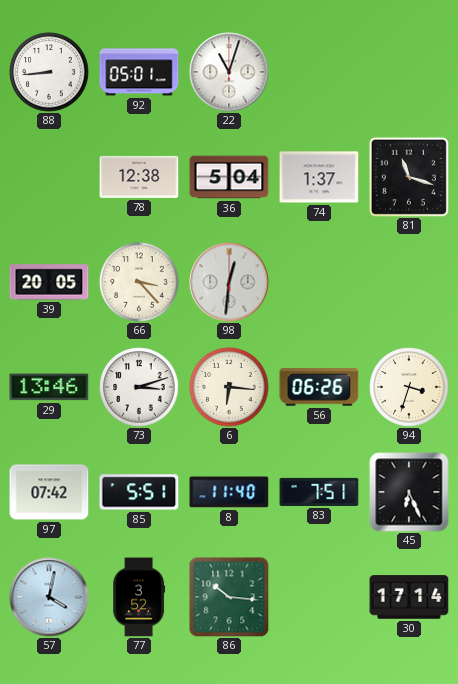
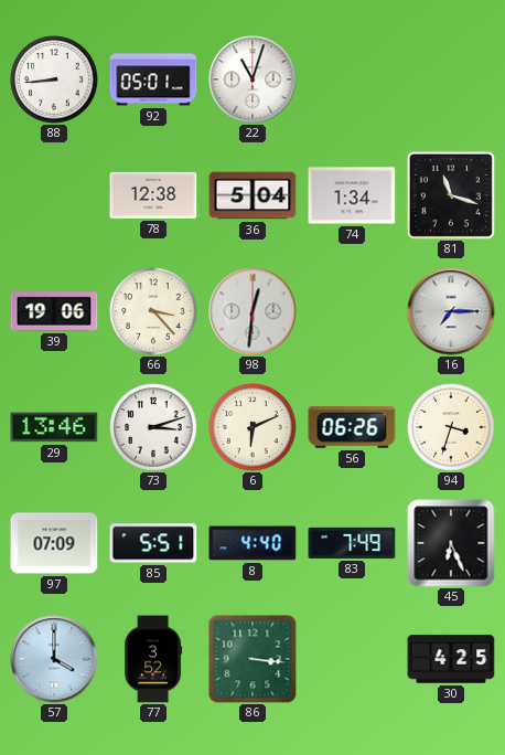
74: 1:37 -> 1:34 (352, 195)
39: 20:05 -> 19:06 (54, 311)
16: none -> 7:15 (451, 311)
6: 6:16 -> 6:11 (253, 427)
97: 07:42 -> 07:09 (54, 543)
8: 11:40 -> 4:40 (253, 543)
83: 7:51 -> 7:49 (352, 543)
57: 4:02 -> 4:00 (54, 659)
86: 10:16 -> 3:16 (253, 659)
30: 17:14 -> 4:25 (451, 659)
